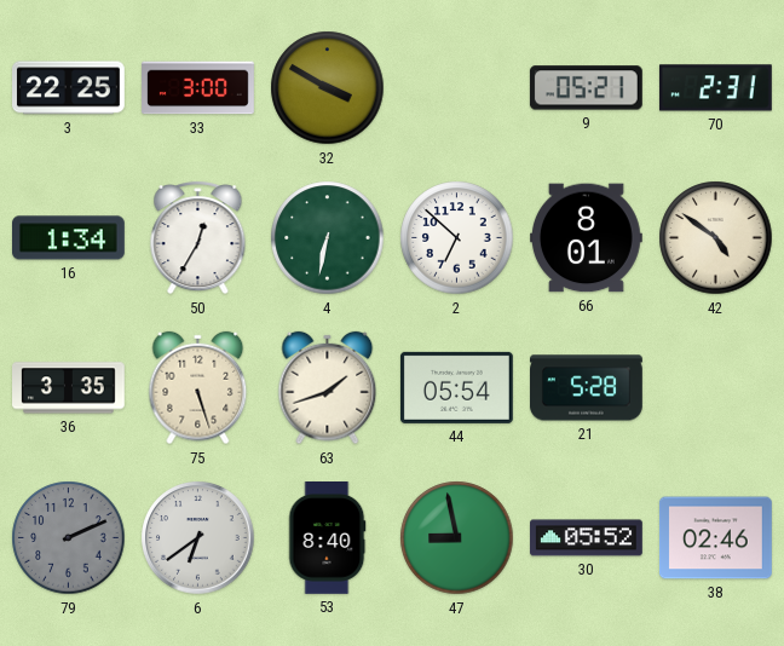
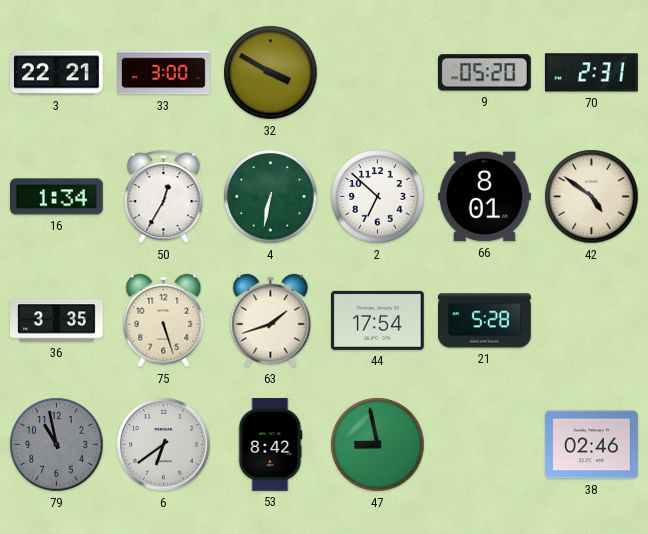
3: 22:25 -> 22:21 (57, 73)
9: 05:21 -> 05:20 (484, 73)
44: 05:54 -> 17:54 (377, 320)
79: 2:11 -> 10:58 (57, 445)
53: 8:40 -> 8:42 (270, 445)
30: 05:52 -> none (587, 538)
